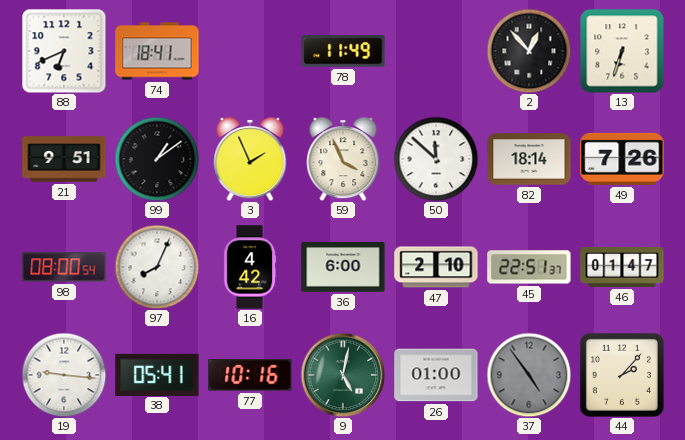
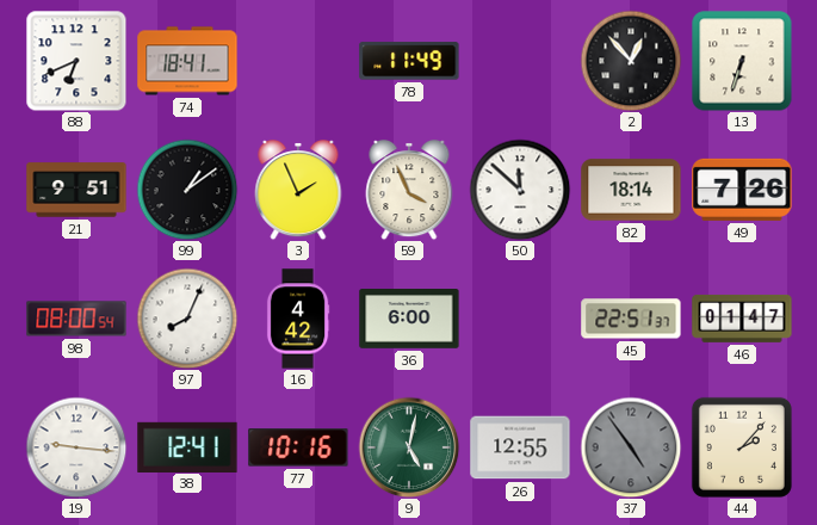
47: 2:10 -> none (436, 267)
38: 05:41 -> 12:41 (187, 446)
26: 01:00 -> 12:55 (520, 447)
